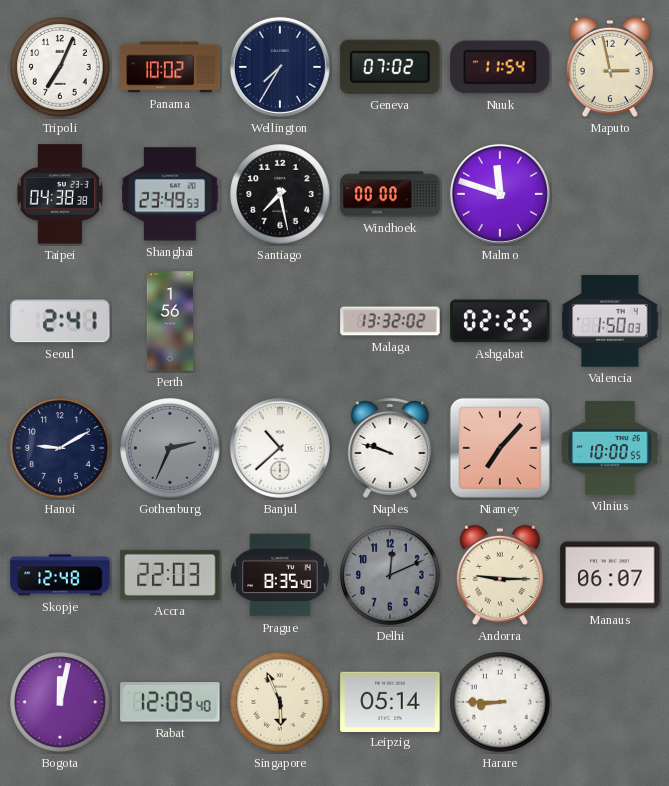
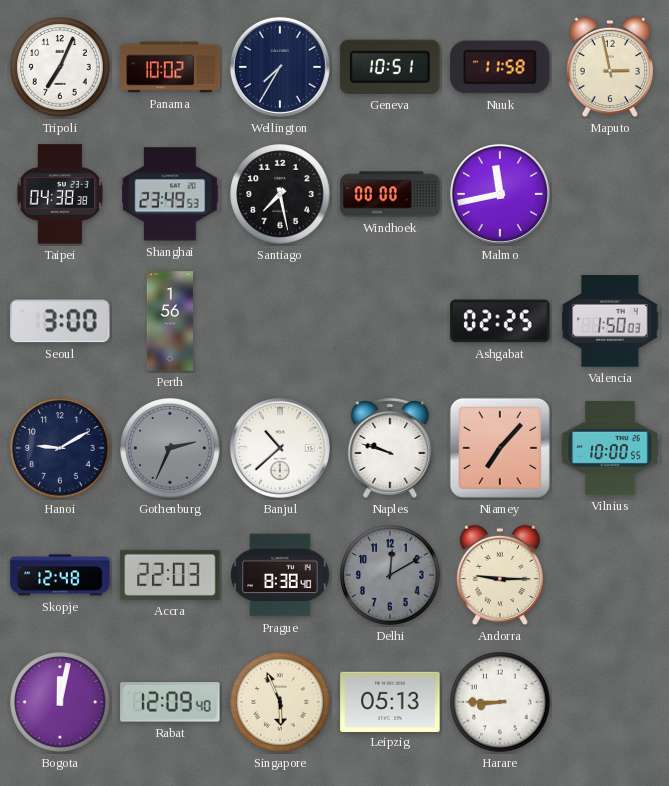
Geneva: 07:02 -> 10:51 (390, 67)
Nuuk: 11:54 -> 11:58 (500, 67)
Malmo: 11:48 -> 11:43 (500, 194)
Seoul: 2:41 -> 3:00 (60, 321)
Malaga: 13:32 -> none (390, 321)
Prague: 8:35 -> 8:38 (280, 575)
Delhi: 12:11 -> 12:10 (390, 575)
Manaus: 06:07 -> none (610, 575)
Leipzig: 05:14 -> 05:13 (390, 701)
